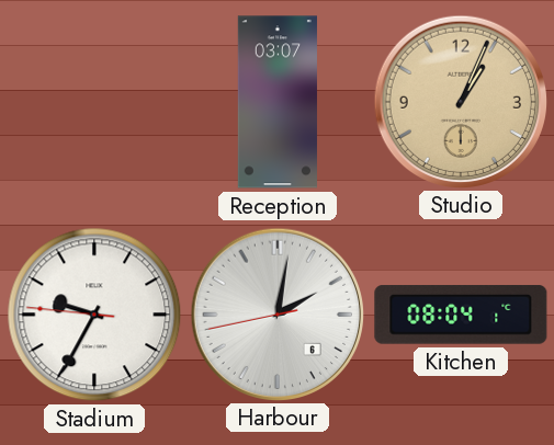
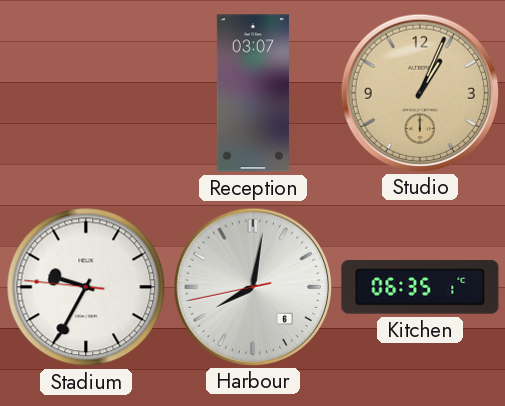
Harbour: 2:01 -> 8:01 (252, 286)
Kitchen: 08:04 -> 06:35 (420, 287)
